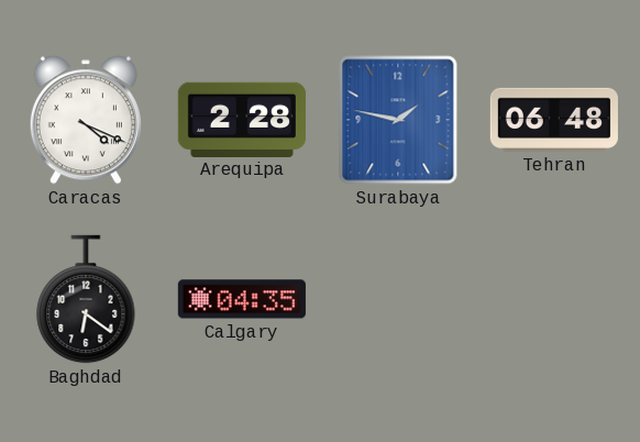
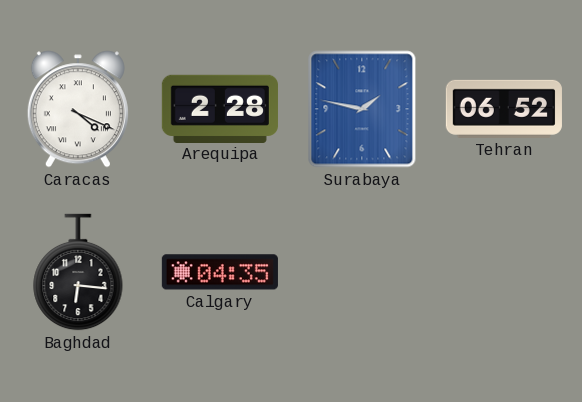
Tehran: 06:48 -> 06:52 (504, 109)
Baghdad: 6:21 -> 6:16 (78, 272)
